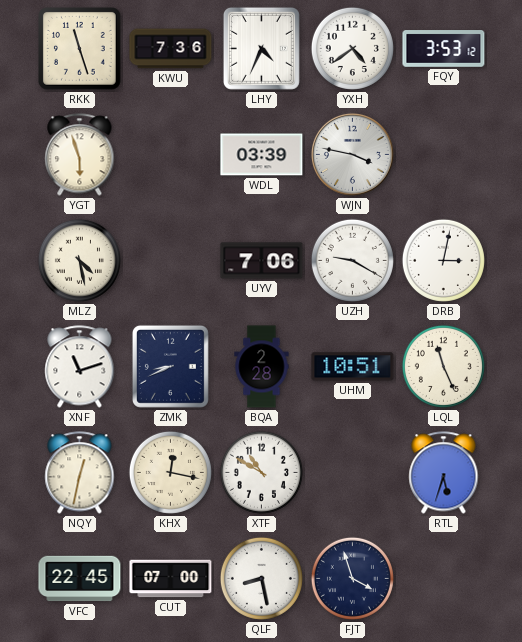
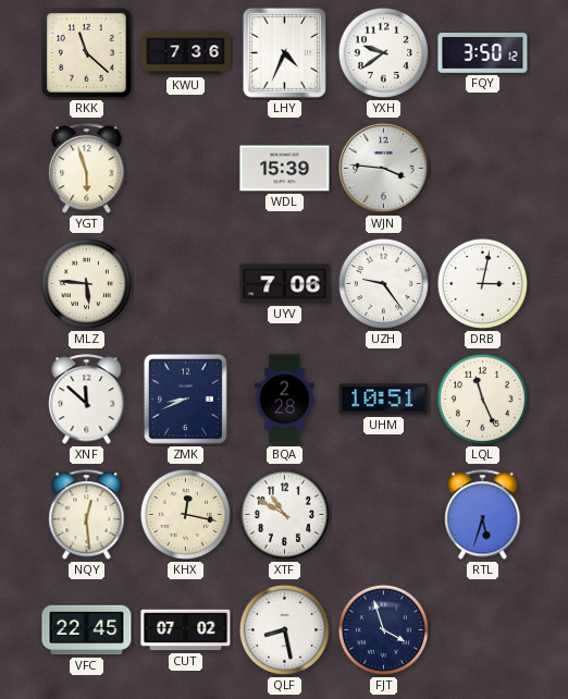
RKK: 11:27 -> 11:22 (87, 53)
YXH: 4:39 -> 9:39 (383, 52)
FQY: 3:53 -> 3:50 (483, 53)
WDL: 03:39 -> 15:39 (285, 169)
WJN: 3:47 -> 3:46 (383, 168)
MLZ: 4:28 -> 5:46 (86, 283)
UZH: 9:20 -> 9:24 (383, 283)
XNF: 11:12 -> 11:52 (87, 400)
NQY: 12:32 -> 12:29 (87, 515)
CUT: 07:00 -> 07:02 (186, 630)
